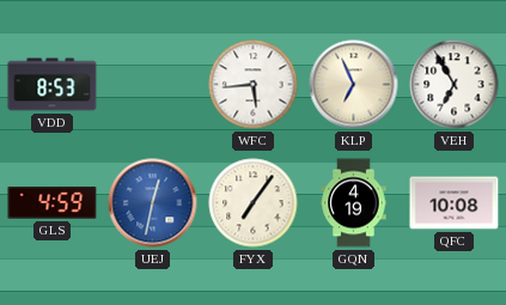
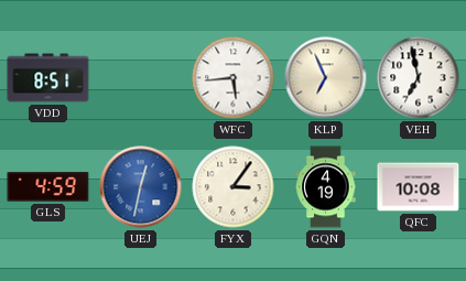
VDD: 8:53 -> 8:51 (48, 78)
VEH: 6:55 -> 6:58 (419, 78)
FYX: 7:06 -> 3:06 (234, 187)
